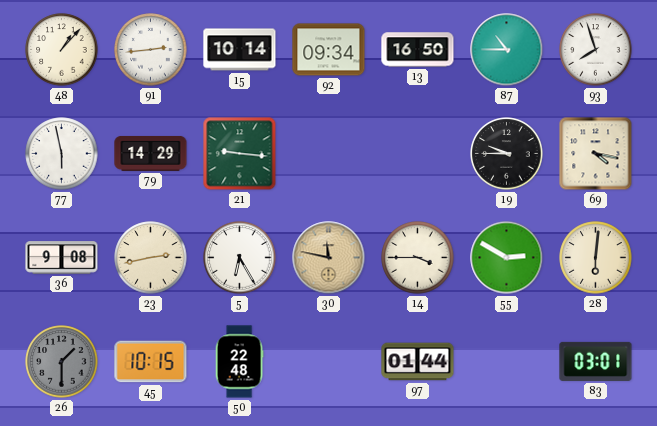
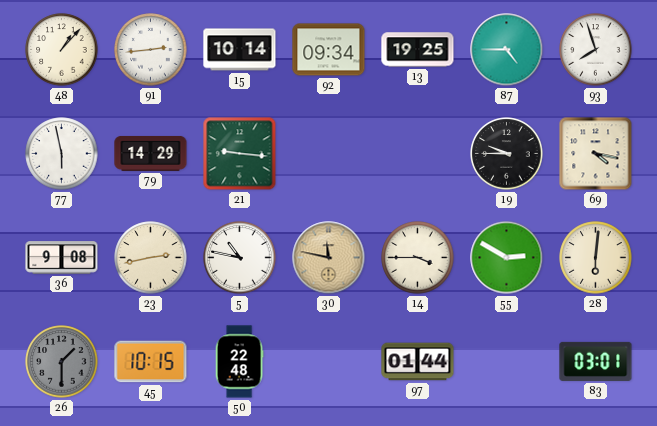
13: 16:50 -> 19:25 (418, 50)
87: 10:45 -> 4:45 (507, 50)
5: 6:25 -> 10:47 (240, 258)
